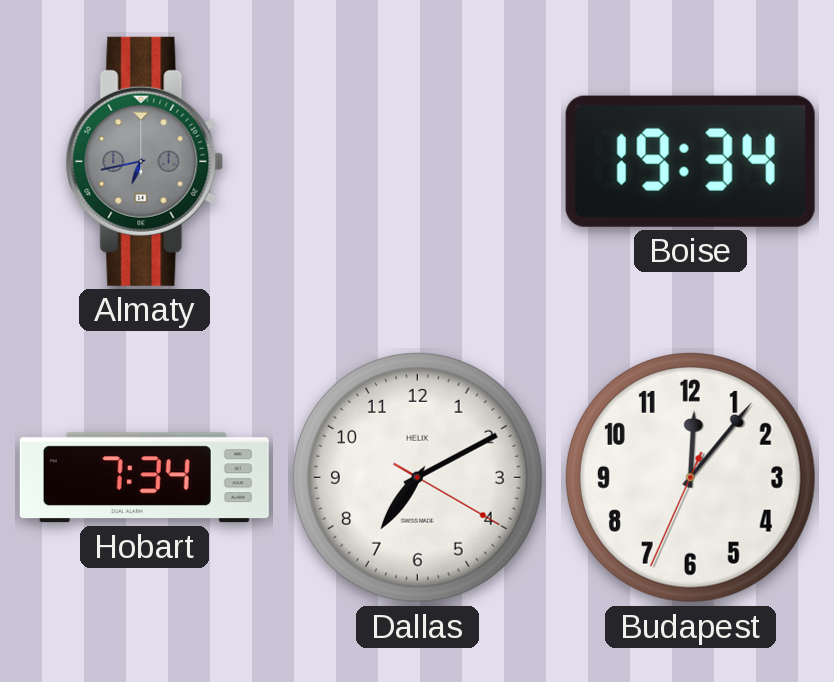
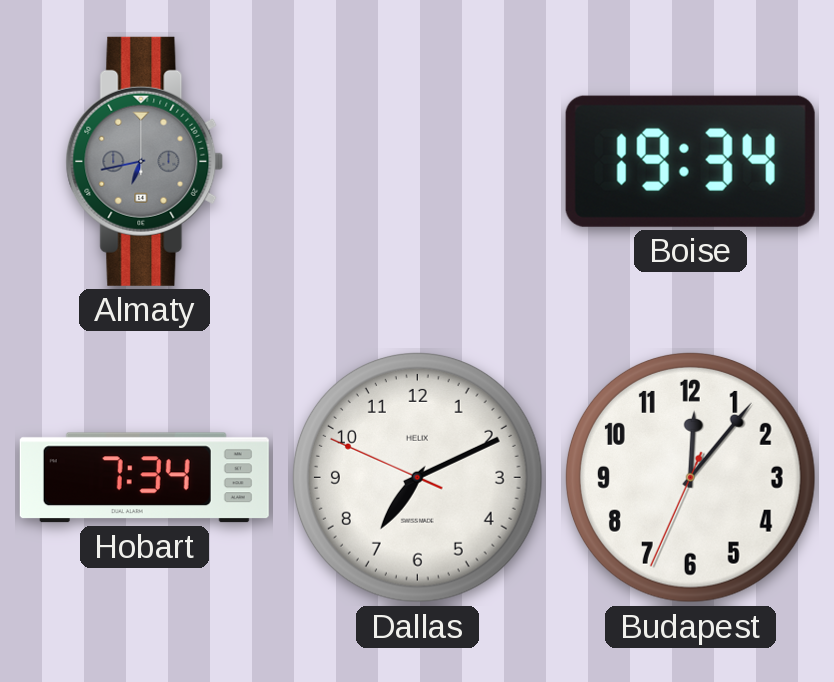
Dallas: 7:10:20 -> 7:10:49 (417, 477)
